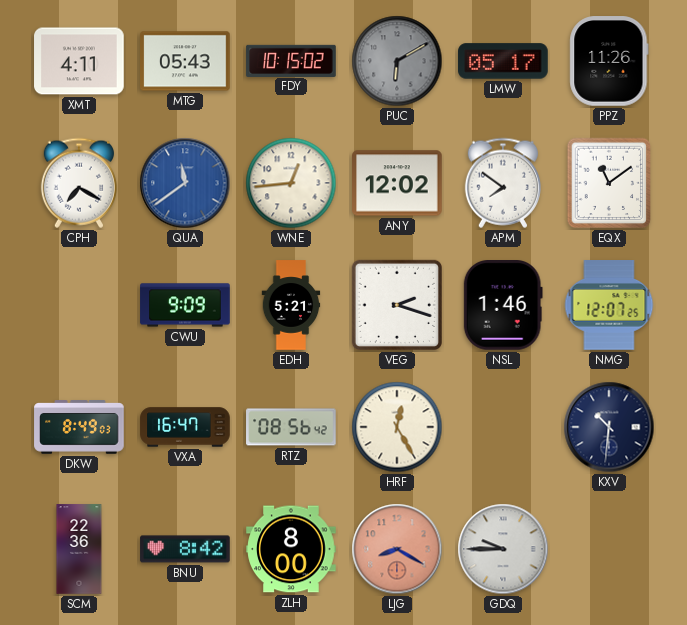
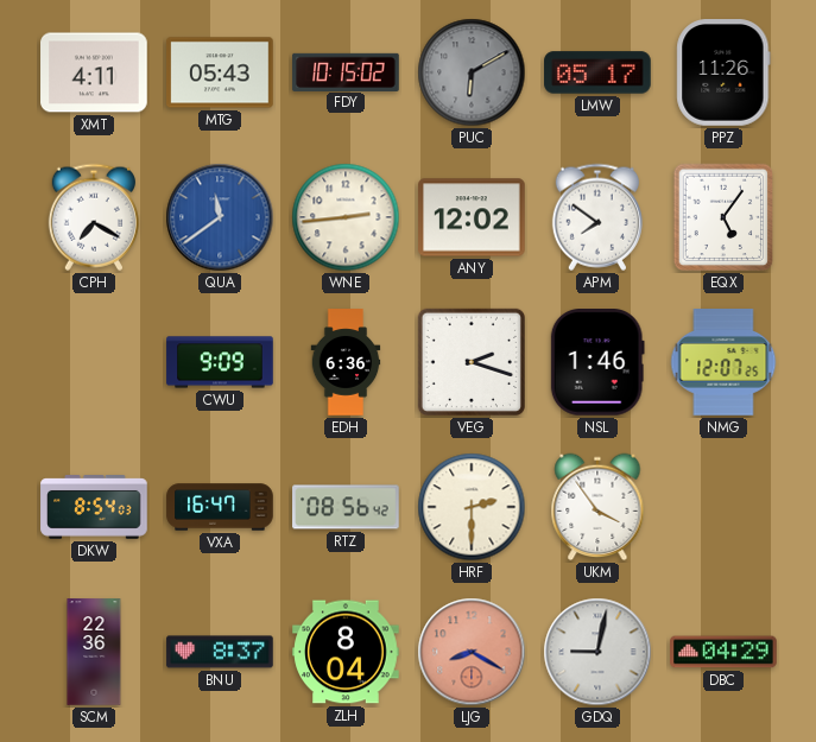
WNE: 12:44 -> 2:44 (346, 217)
EQX: 11:09 -> 5:06 (723, 217)
EDH: 5:21 -> 6:36 (346, 362)
DKW: 8:49 -> 8:54 (94, 507)
HRF: 12:25 -> 2:30 (472, 507)
UKM: none -> 3:54 (597, 507)
KXV: 10:31 -> none (609, 427)
BNU: 8:42 -> 8:37 (220, 652)
ZLH: 8:00 -> 8:04 (346, 652)
GDQ: 9:45 -> 9:02 (597, 652)
DBC: none -> 04:29 (723, 652)
